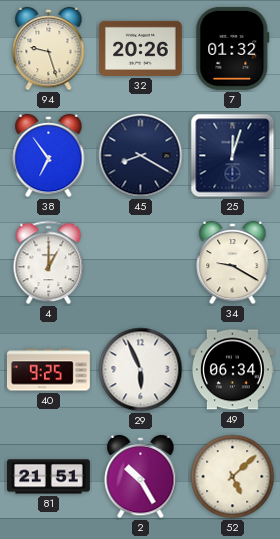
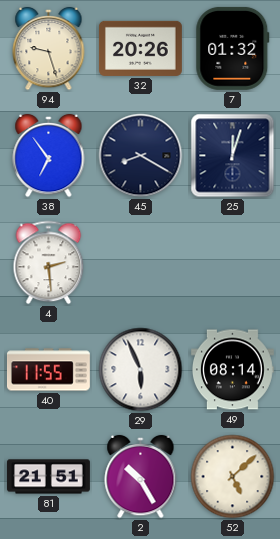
4: 1:00 -> 2:29 (49, 263)
34: 9:20 -> none (233, 263)
40: 9:25 -> 11:55 (48, 370)
49: 06:34 -> 08:14 (232, 370)
